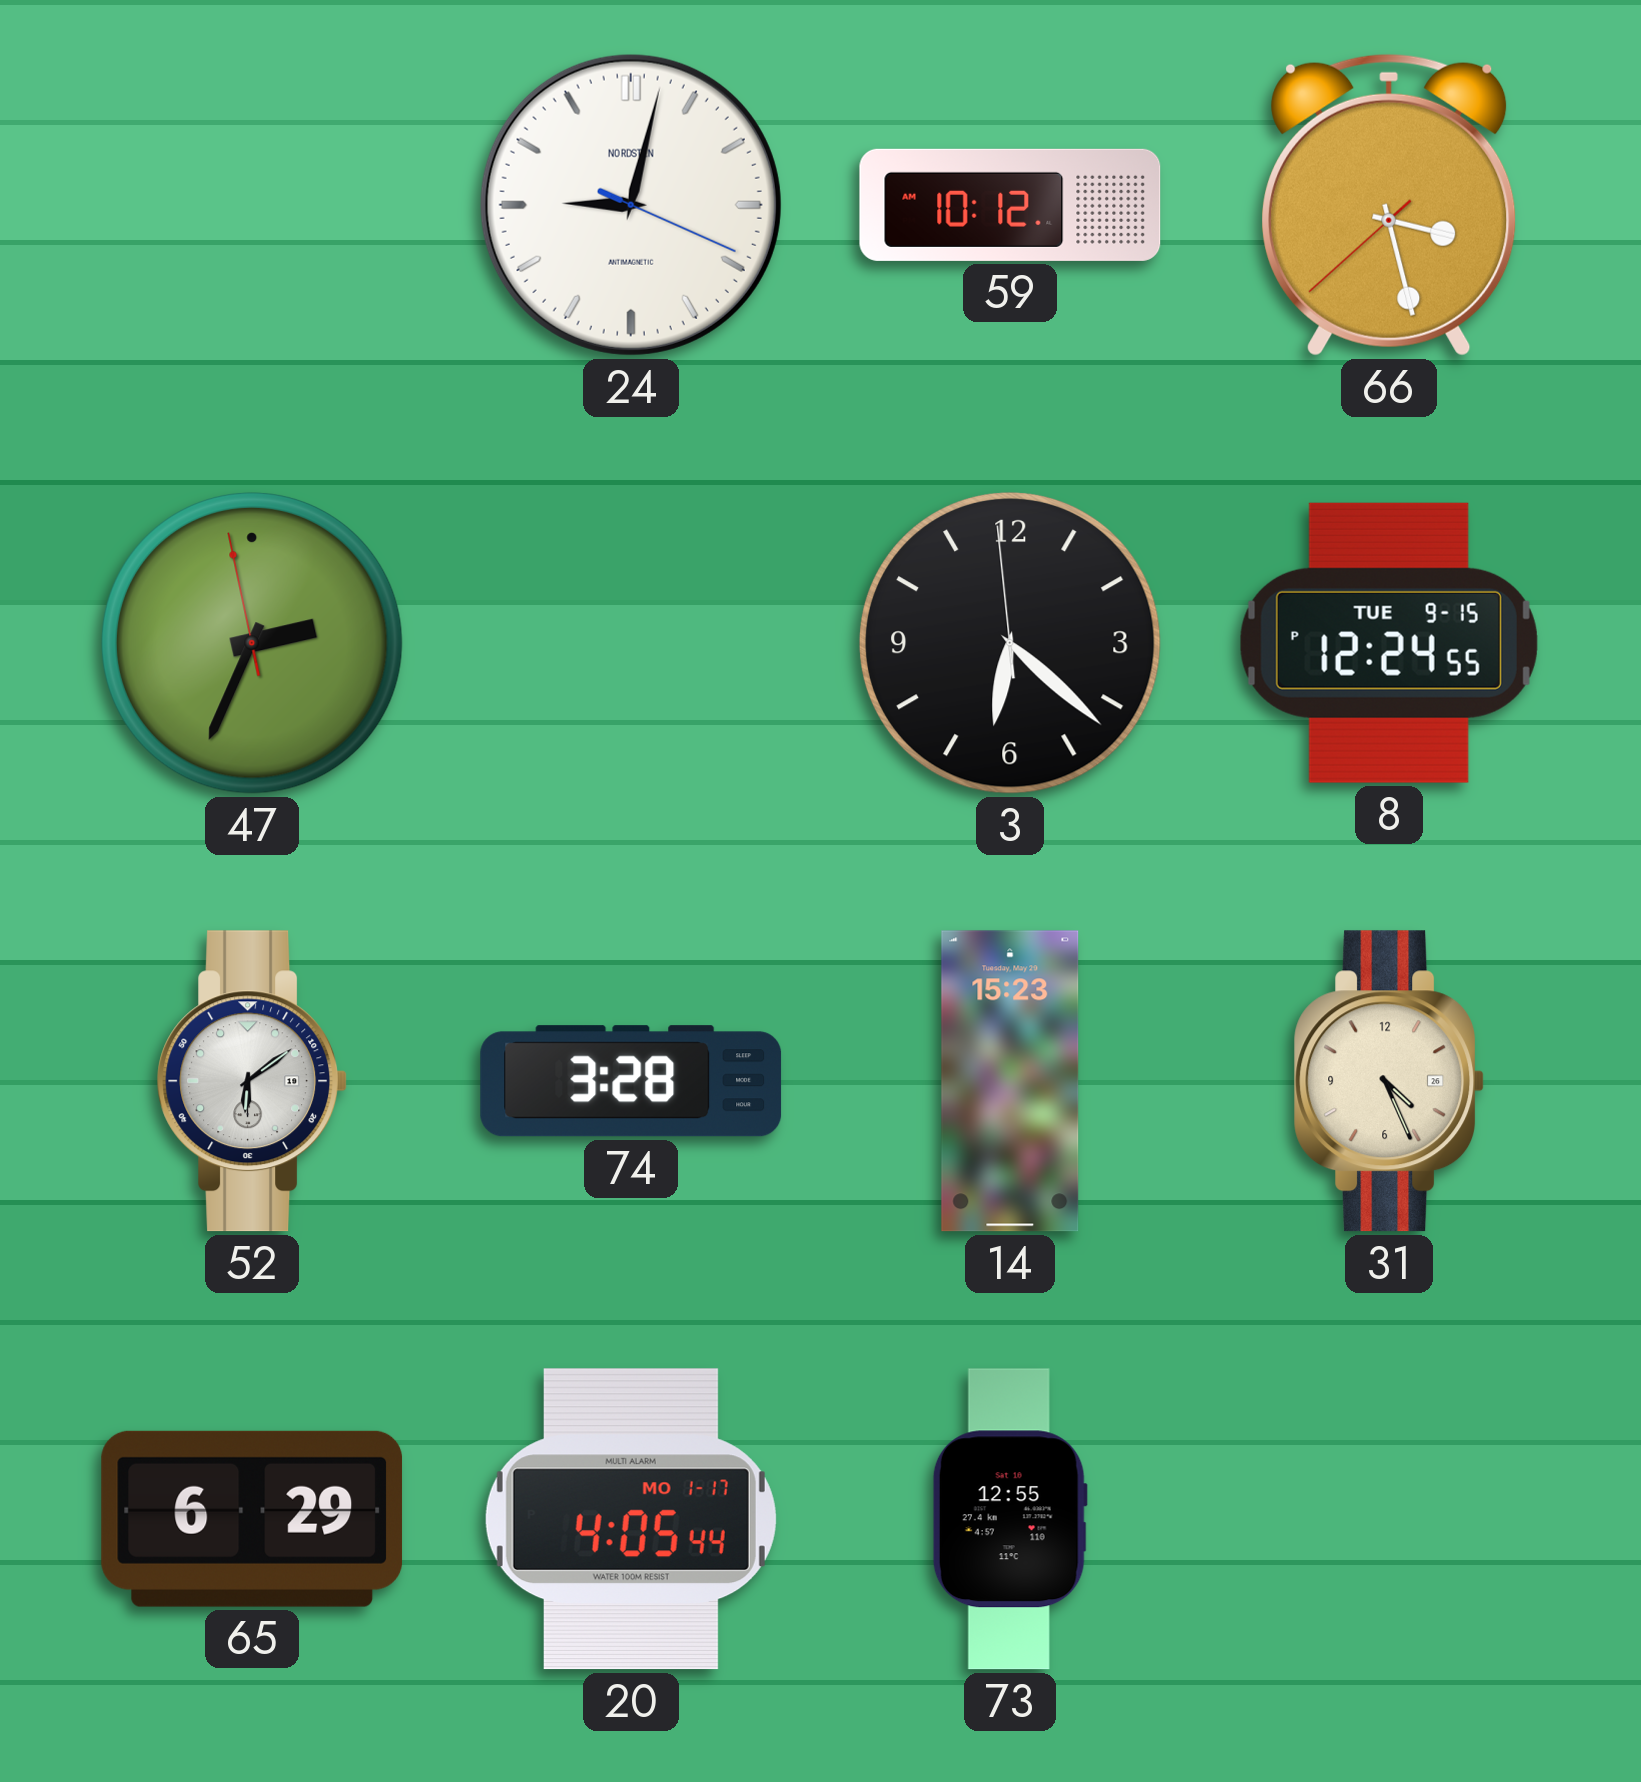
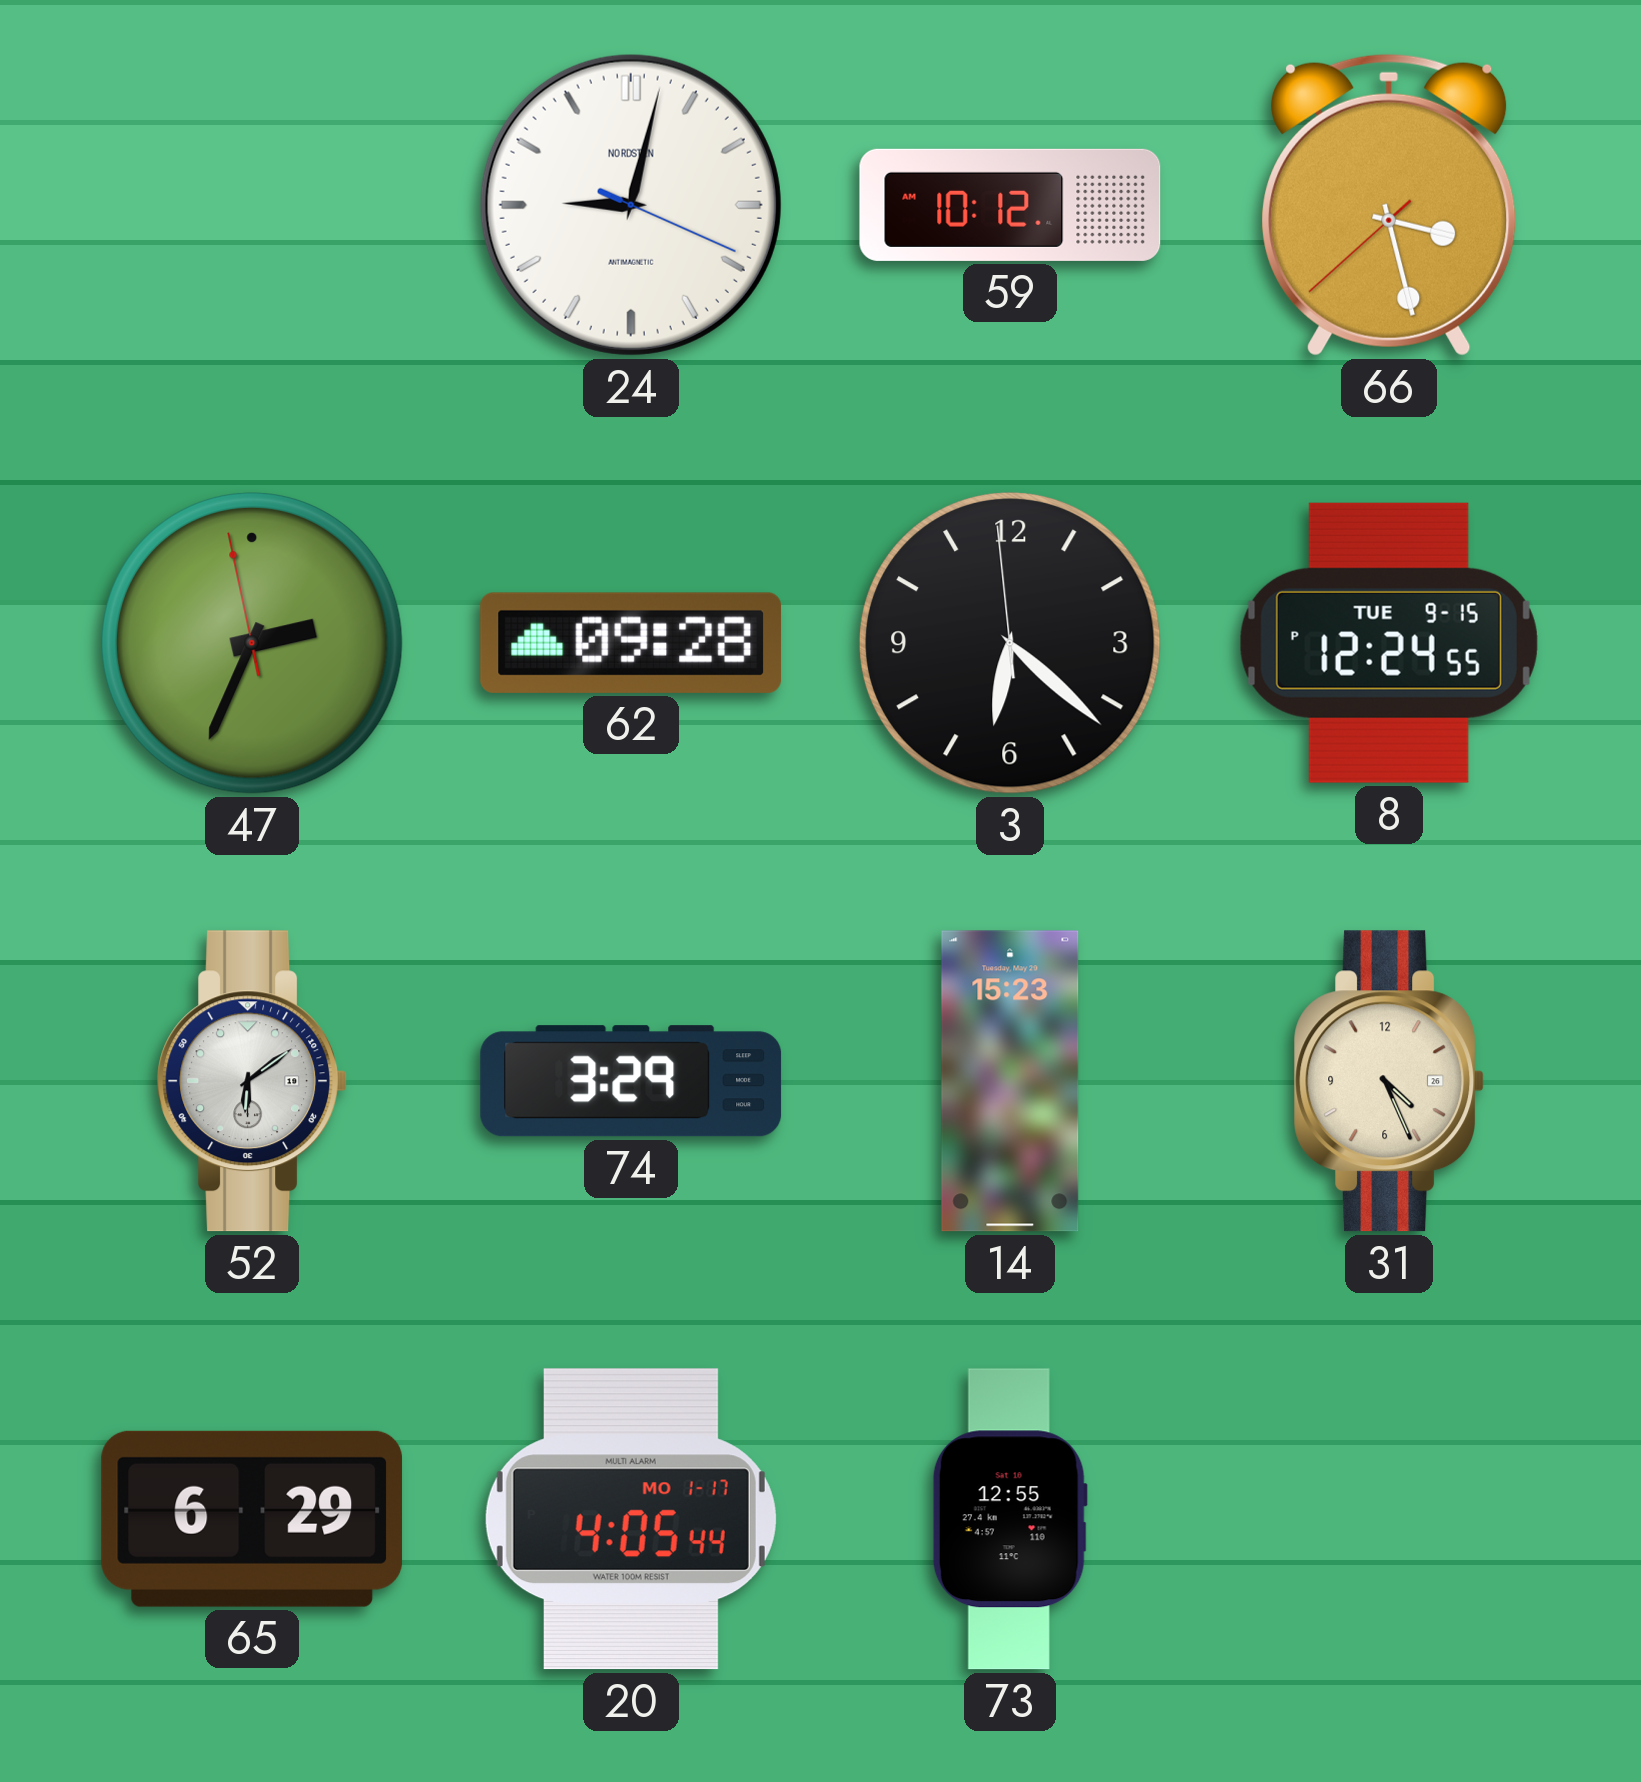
62: none -> 09:28 (631, 643)
74: 3:28 -> 3:29 (631, 1081)
